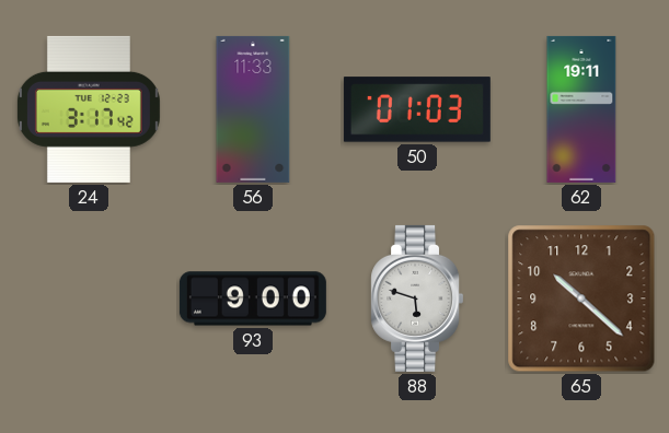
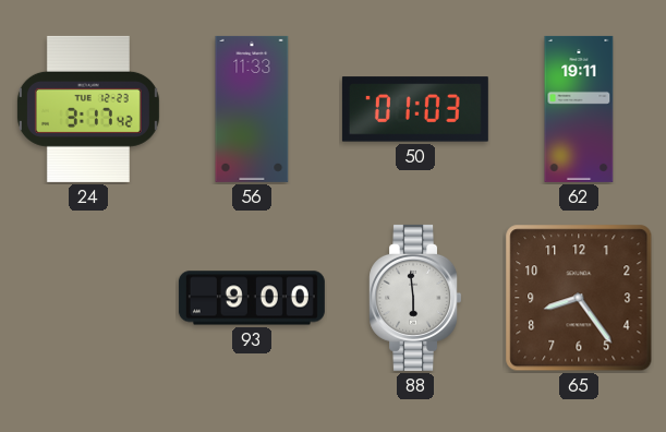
88: 5:48 -> 5:59 (414, 298)
65: 10:22 -> 8:24 (579, 298)
